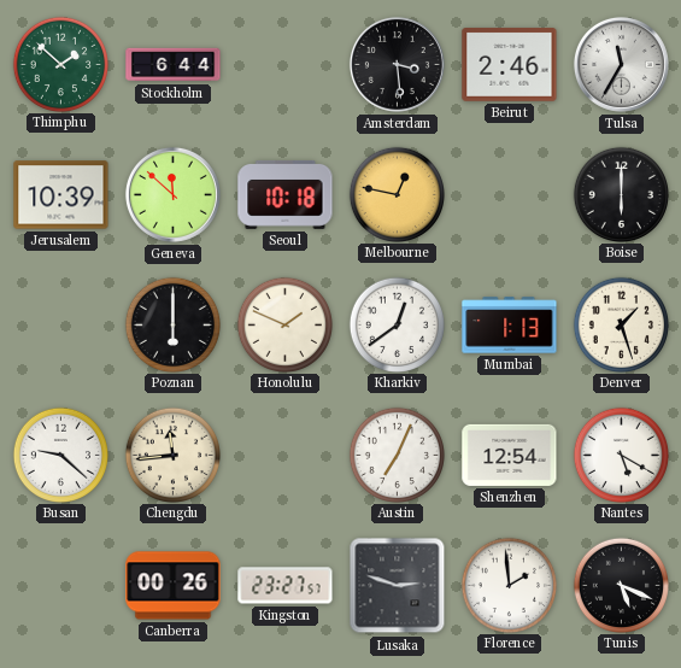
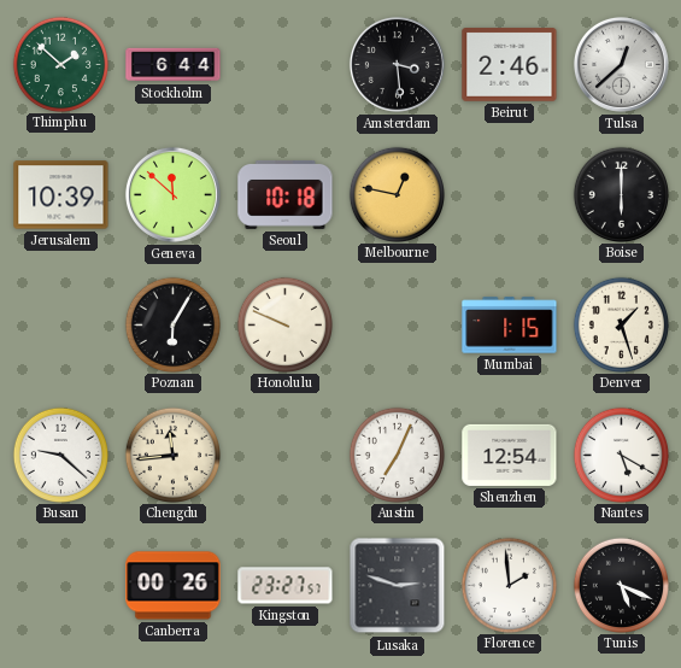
Tulsa: 11:35 -> 12:38 (621, 64)
Poznan: 6:00 -> 6:05 (172, 324)
Honolulu: 1:49 -> 9:49 (284, 324)
Kharkiv: 12:39 -> none (397, 324)
Mumbai: 1:13 -> 1:15 (510, 326)
